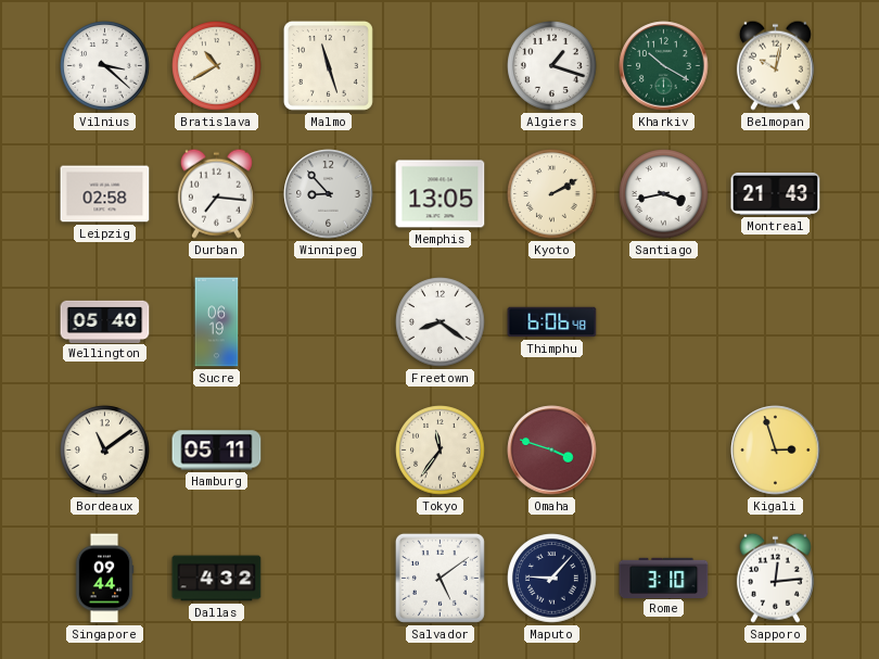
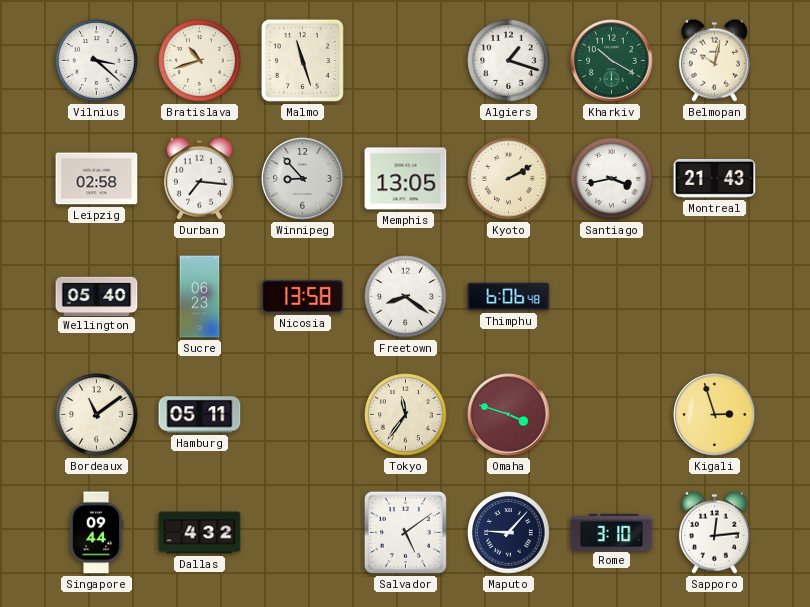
Bratislava: 10:40 -> 10:42 (200, 61)
Sucre: 06:19 -> 06:23 (200, 297)
Nicosia: none -> 13:58 (303, 296)
